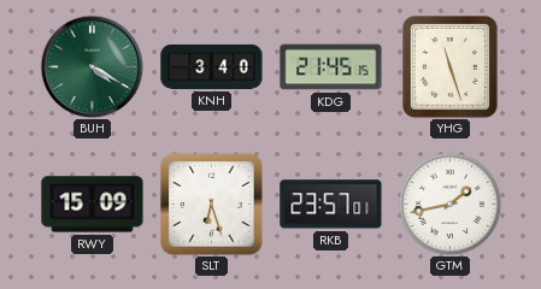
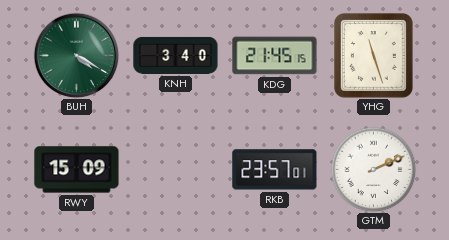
SLT: 6:27 -> none (212, 205)
GTM: 1:43 -> 2:11 (373, 169)
